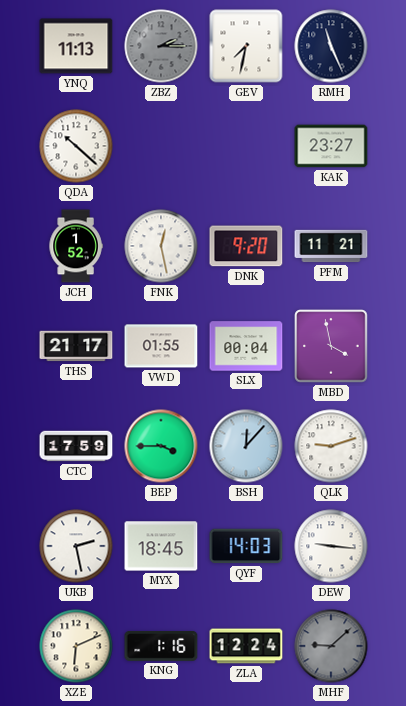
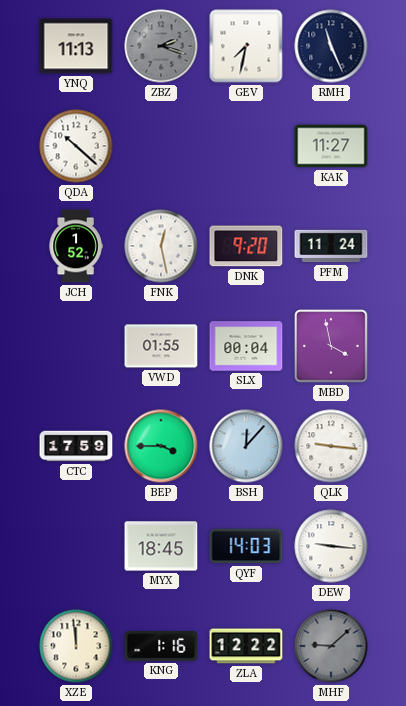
ZBZ: 2:15 -> 2:18 (161, 46)
KAK: 23:27 -> 11:27 (331, 146)
PFM: 11:21 -> 11:24 (331, 246)
THS: 21:17 -> none (76, 346)
QLK: 9:12 -> 9:16 (331, 446)
UKB: 2:28 -> none (76, 546)
XZE: 6:11 -> 11:59 (76, 646)
ZLA: 12:24 -> 12:22 (246, 646)
